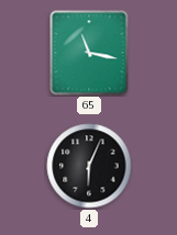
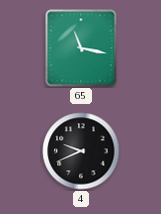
4: 6:04 -> 9:41 (81, 151)
